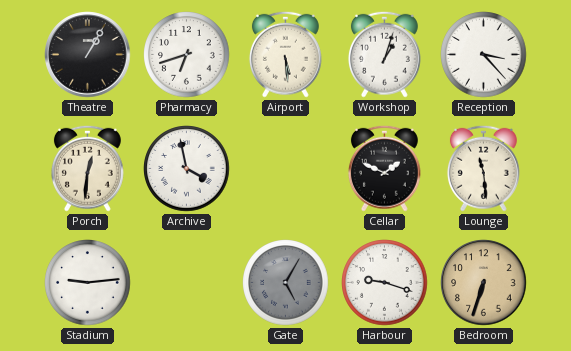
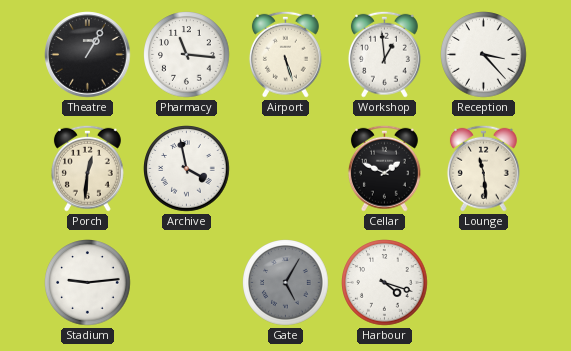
Pharmacy: 6:42 -> 11:16 (187, 55)
Airport: 5:29 -> 5:27 (285, 54)
Workshop: 1:03 -> 12:59 (384, 54)
Harbour: 9:18 -> 4:18 (385, 283)
Bedroom: 6:33 -> none (484, 283)
